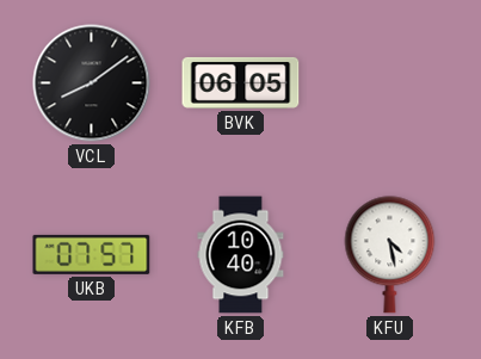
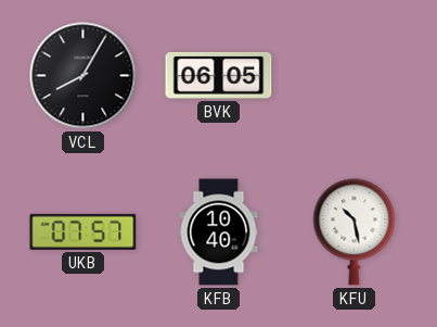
VCL: 8:09 -> 8:05 (83, 76)
KFU: 4:28 -> 10:28 (355, 232)
